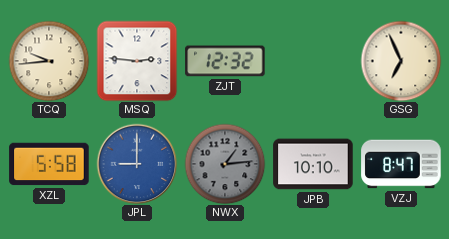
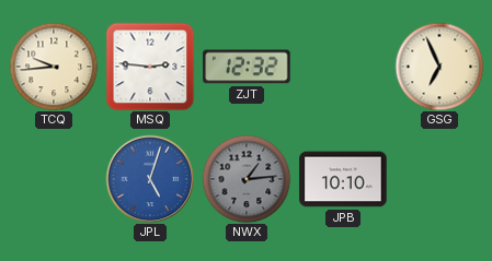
XZL: 5:58 -> none (49, 164)
JPL: 9:00 -> 5:03 (150, 179)
VZJ: 8:47 -> none (401, 164)
